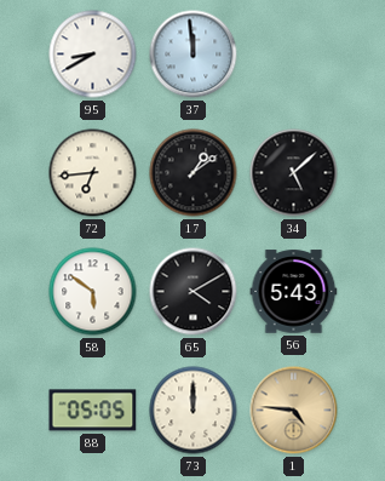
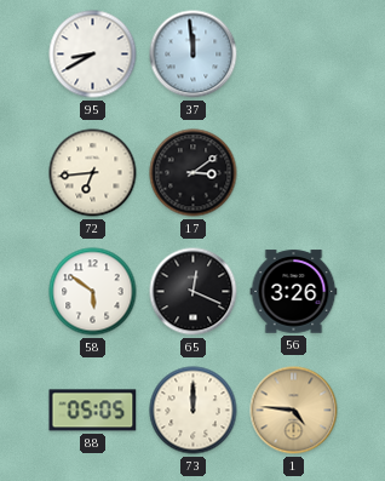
17: 1:09 -> 3:09 (194, 173)
34: 5:08 -> none (294, 173)
65: 4:10 -> 12:19 (194, 292)
56: 5:43 -> 3:26 (294, 292)
